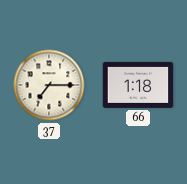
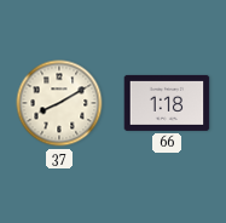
37: 7:15 -> 8:10 (59, 103)
